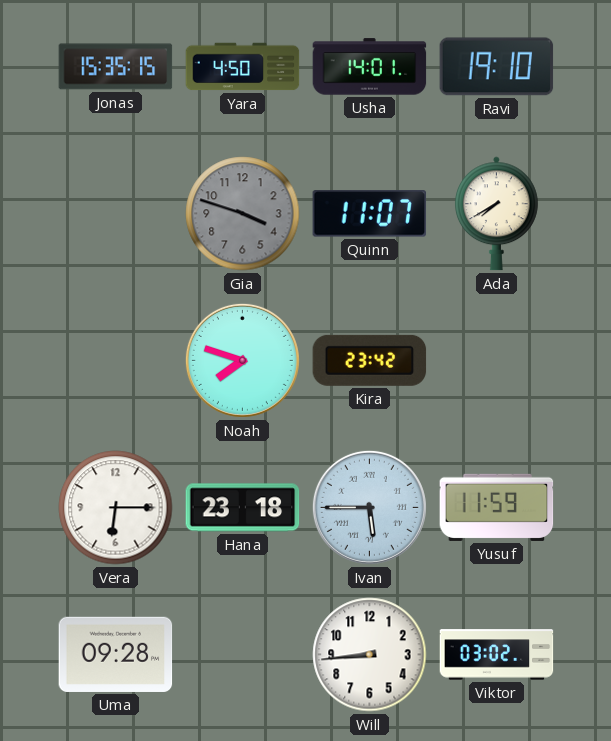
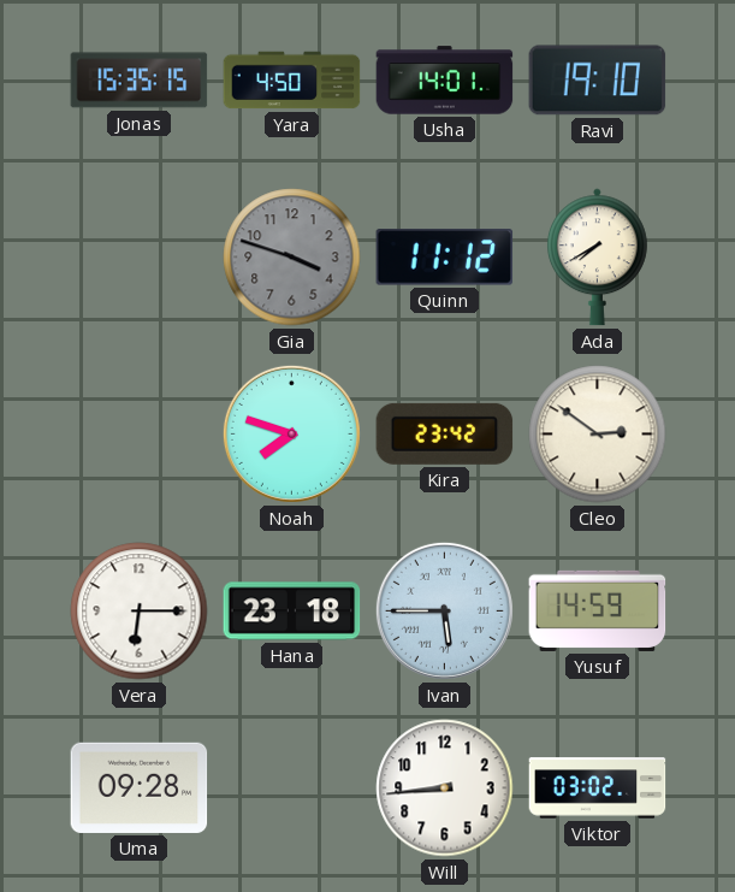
Quinn: 11:07 -> 11:12 (445, 258)
Cleo: none -> 2:51 (598, 435)
Yusuf: 11:59 -> 14:59 (598, 610)
